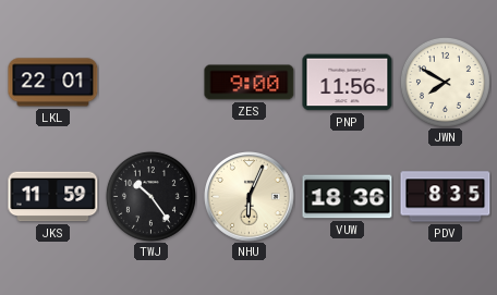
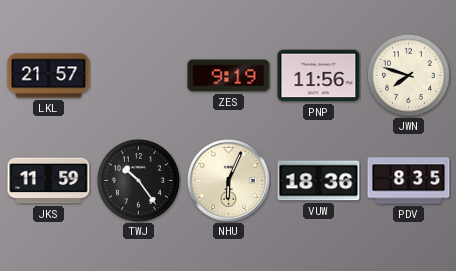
LKL: 22:01 -> 21:57 (49, 76)
ZES: 9:00 -> 9:19 (229, 76)
JWN: 7:50 -> 7:48 (408, 75)
